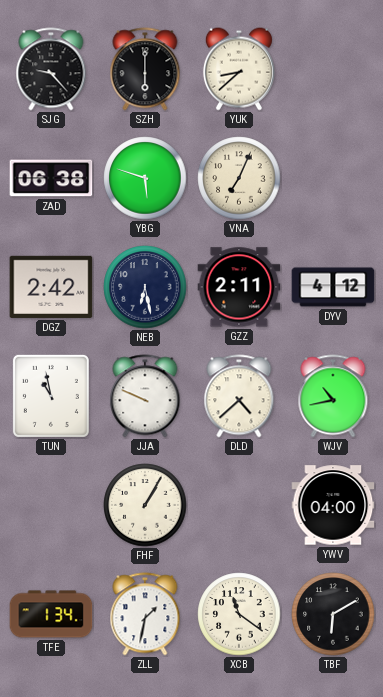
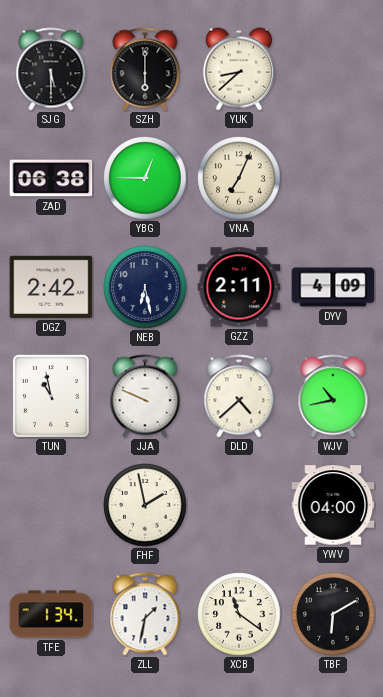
SJG: 9:23 -> 5:30 (51, 69)
YBG: 5:48 -> 12:45 (145, 178)
DYV: 4:12 -> 4:09 (333, 287)
FHF: 1:05 -> 1:58 (145, 505)
